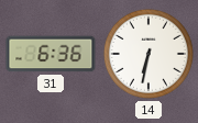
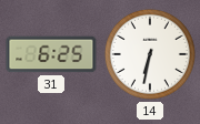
31: 6:36 -> 6:25 (51, 54)
